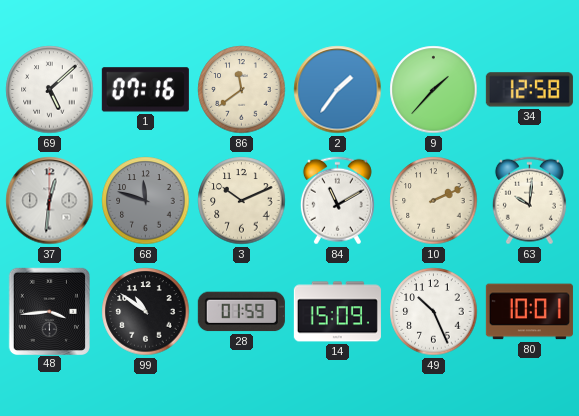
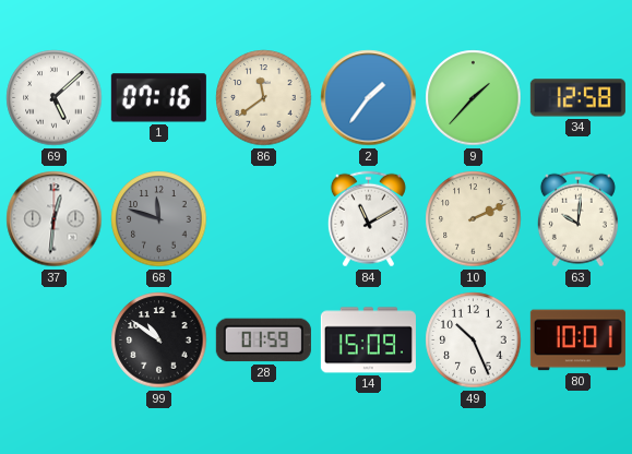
3: 10:11 -> none (242, 201)
48: 3:44 -> none (49, 311)
